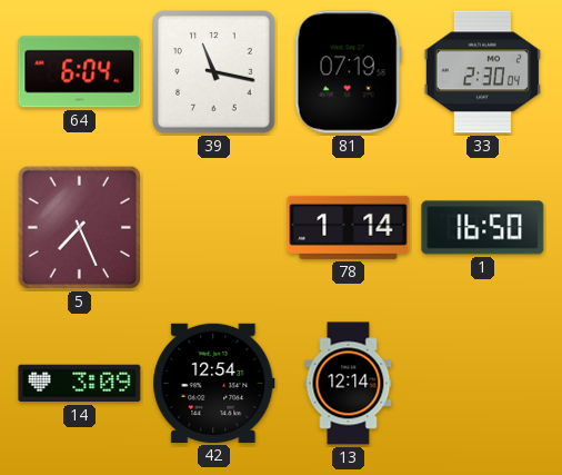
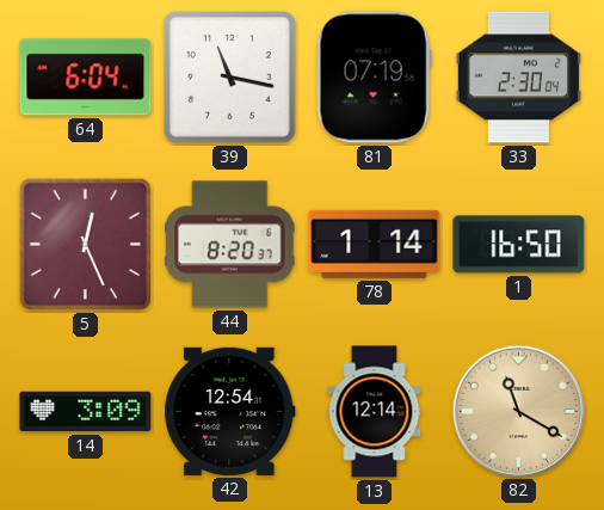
5: 7:26 -> 12:26 (85, 244)
44: none -> 8:20 (229, 245)
82: none -> 11:20 (518, 411)
